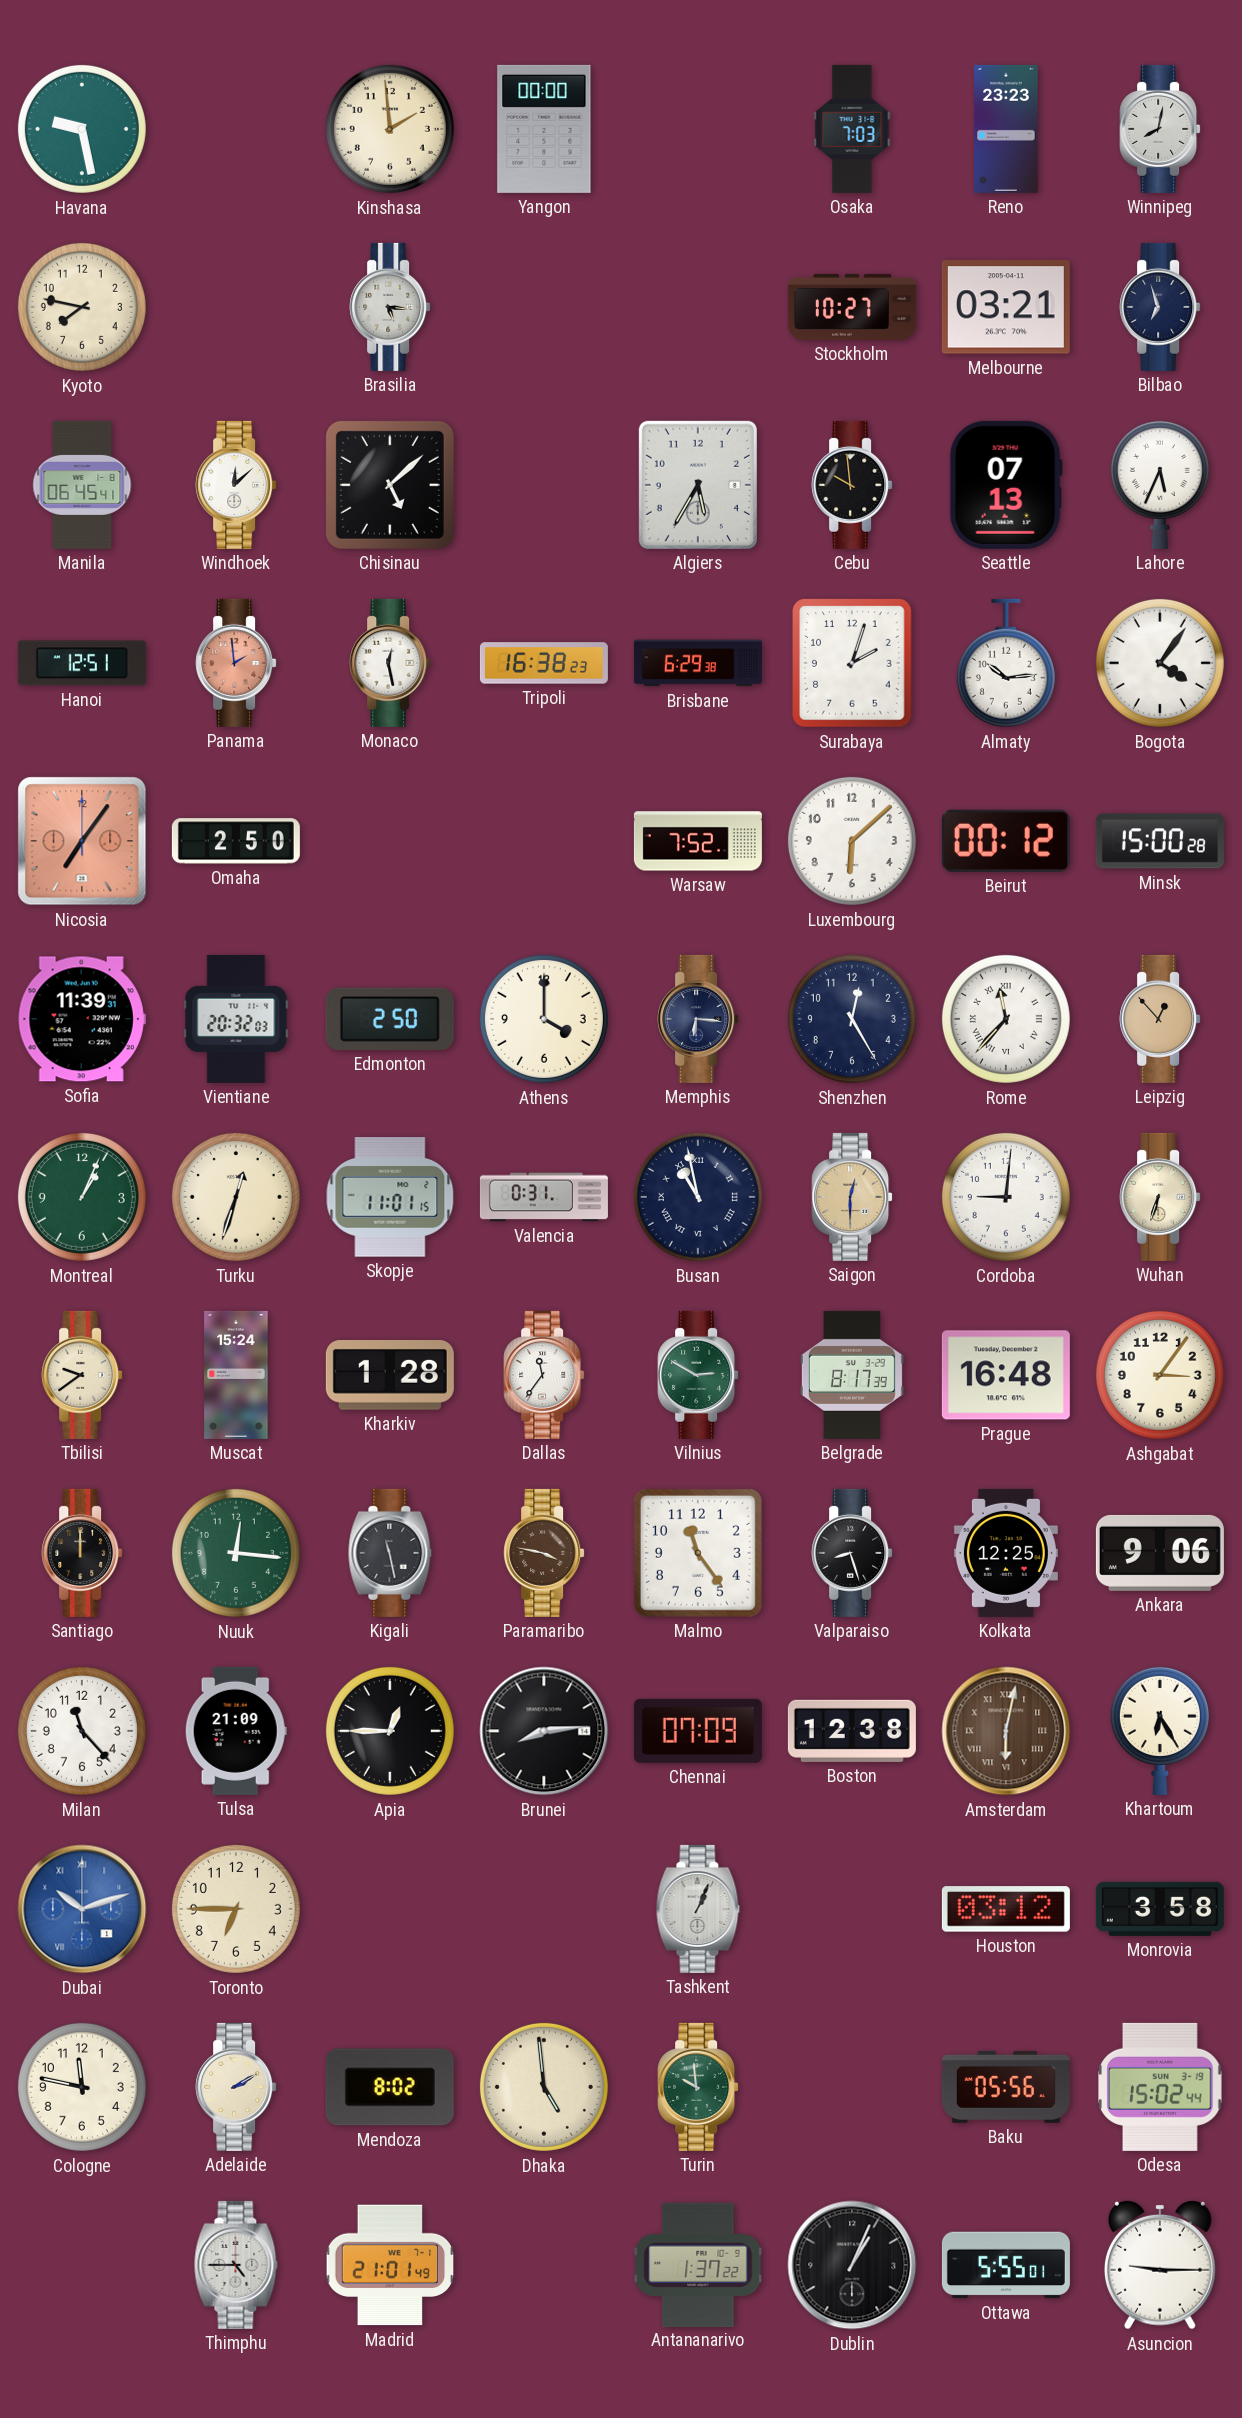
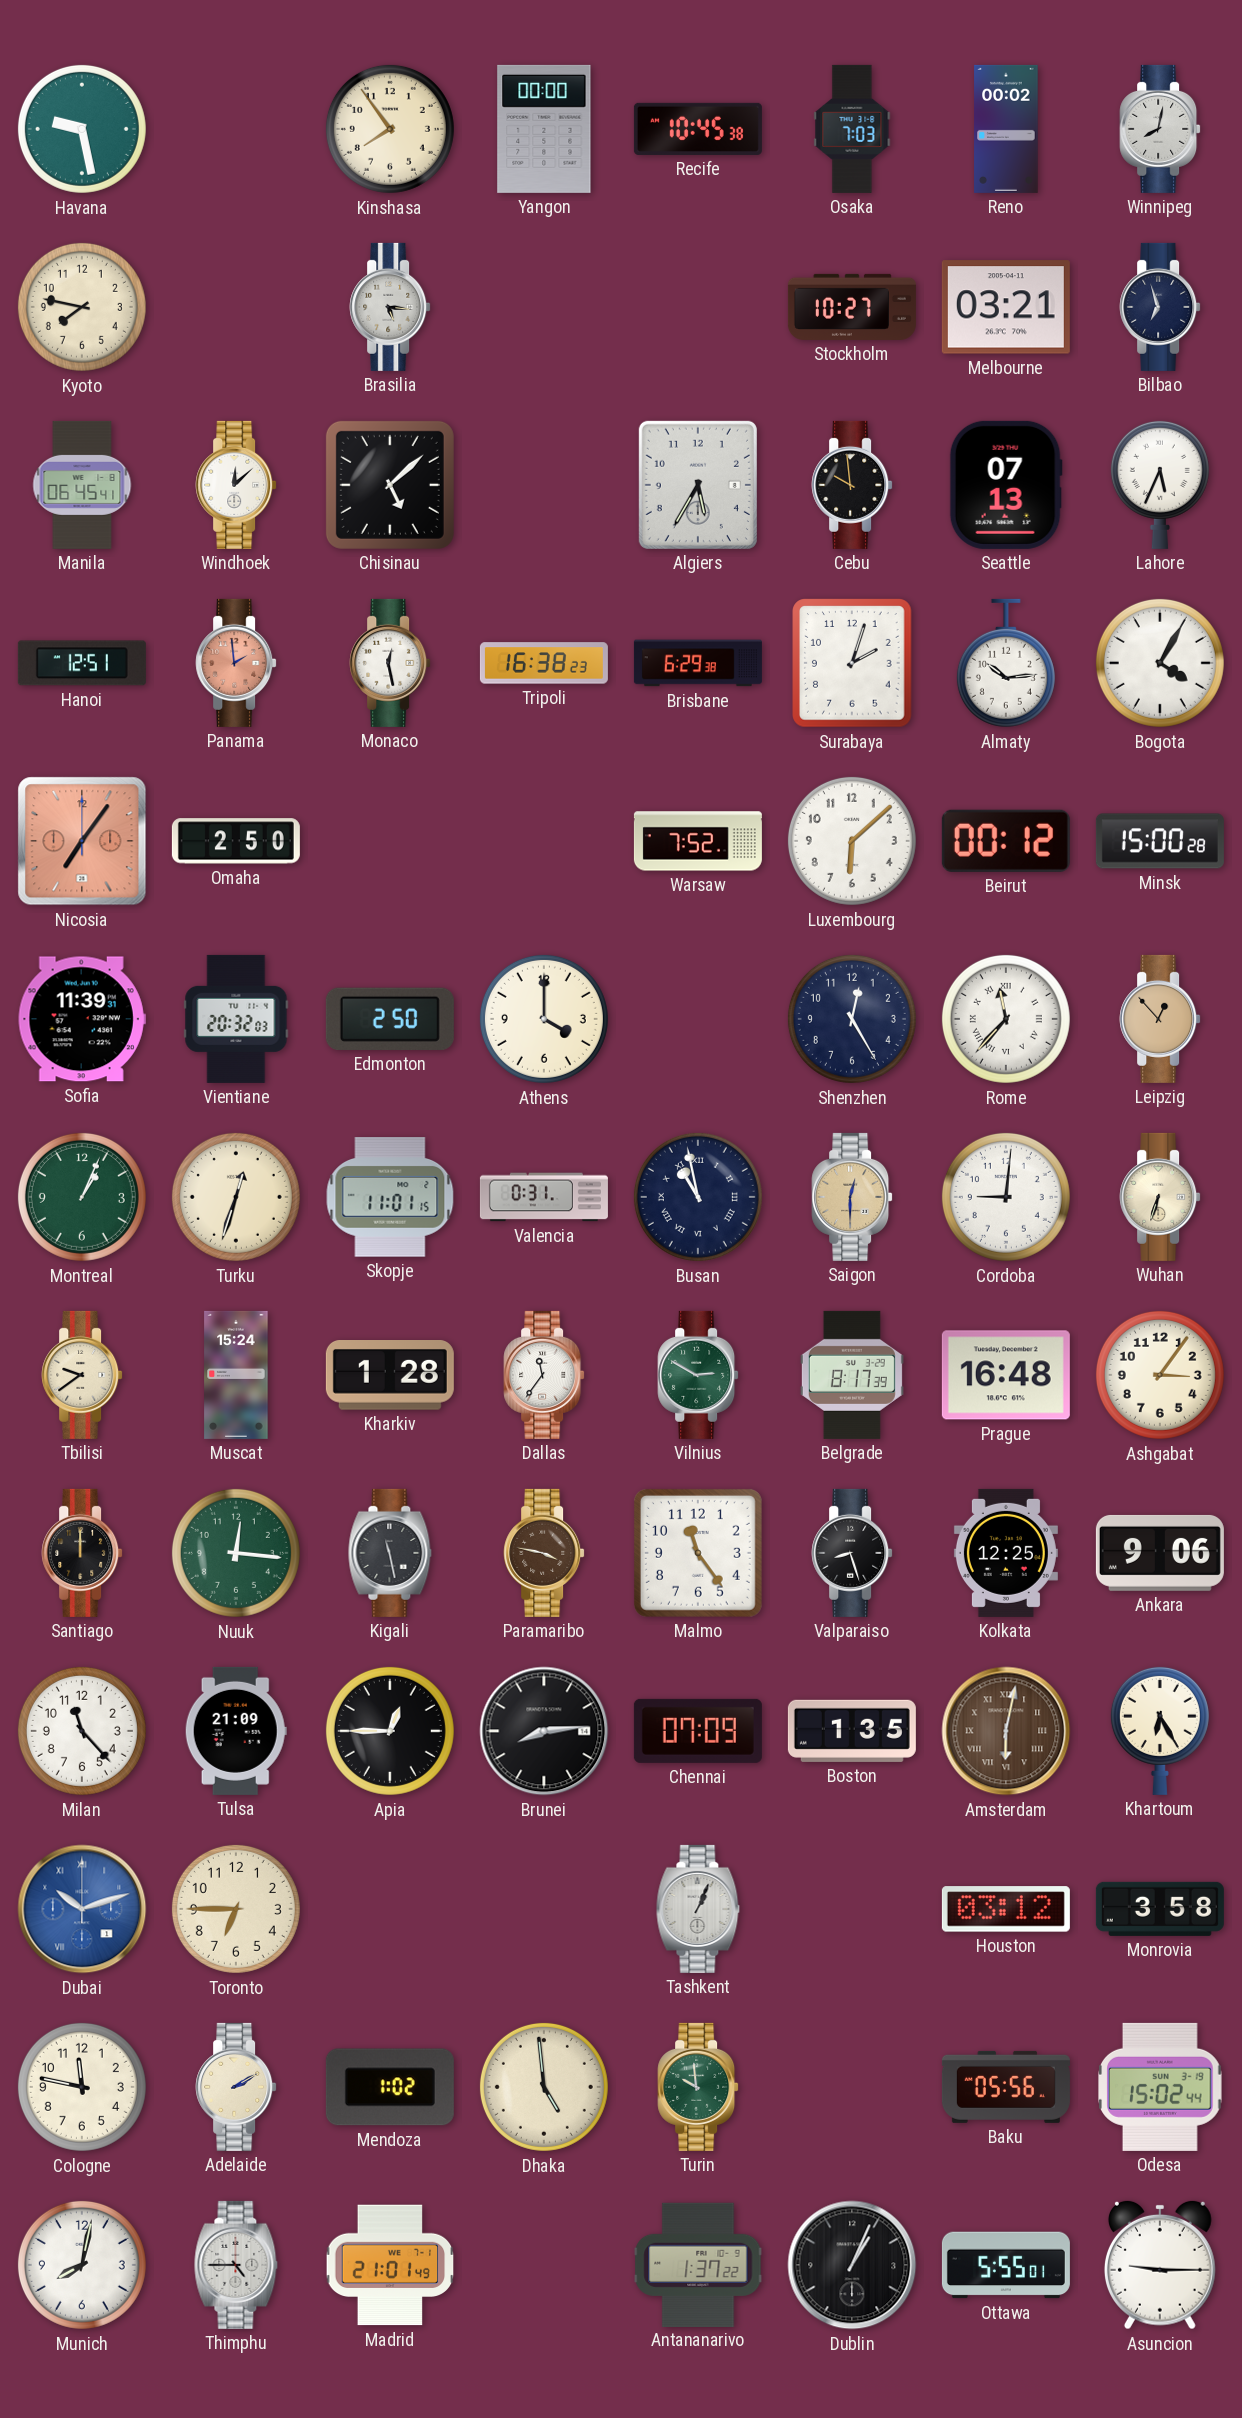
Kinshasa: 1:59 -> 7:54 (390, 129)
Recife: none -> 10:45 (698, 129)
Reno: 23:23 -> 00:02 (1006, 129)
Bogota: 4:06 -> 4:05 (1160, 663)
Memphis: 6:16 -> none (698, 1019)
Boston: 12:38 -> 1:35 (852, 1731)
Mendoza: 8:02 -> 1:02 (390, 2087)
Munich: none -> 8:02 (82, 2265)
